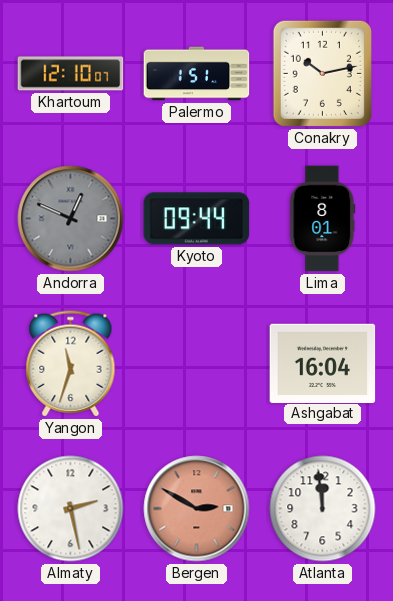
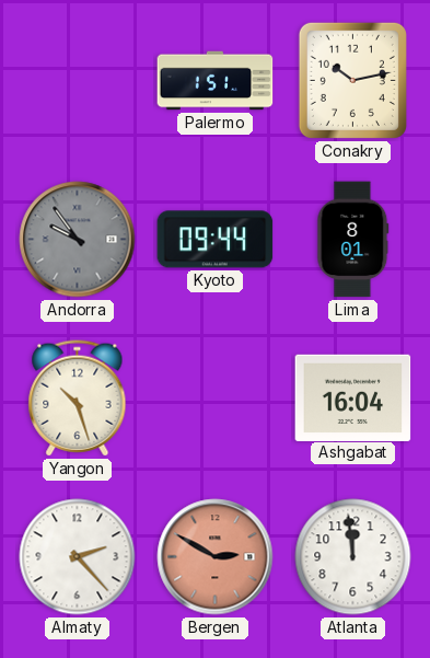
Khartoum: 12:10 -> none (71, 74)
Andorra: 12:49 -> 9:54 (78, 240)
Yangon: 11:33 -> 10:27 (78, 399)
Almaty: 2:28 -> 2:23 (78, 557)
